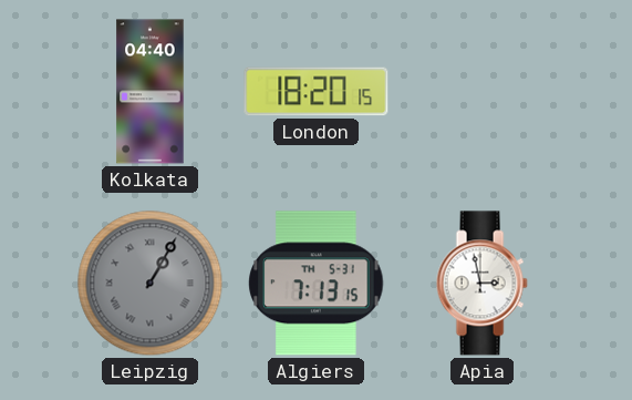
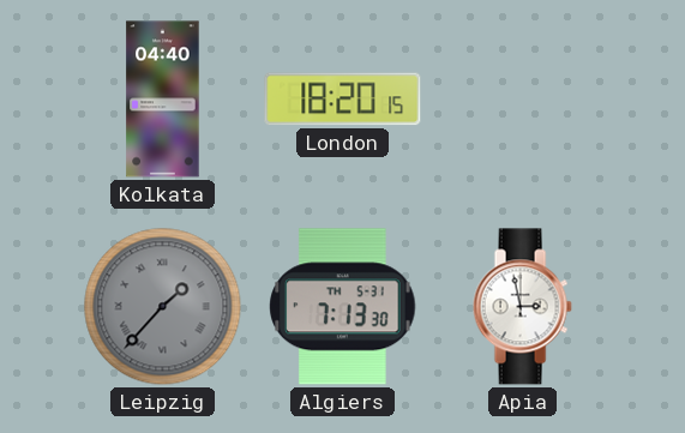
Leipzig: 1:05 -> 1:37 (163, 307)
Algiers: 7:13:15 -> 7:13:30 (343, 307)
